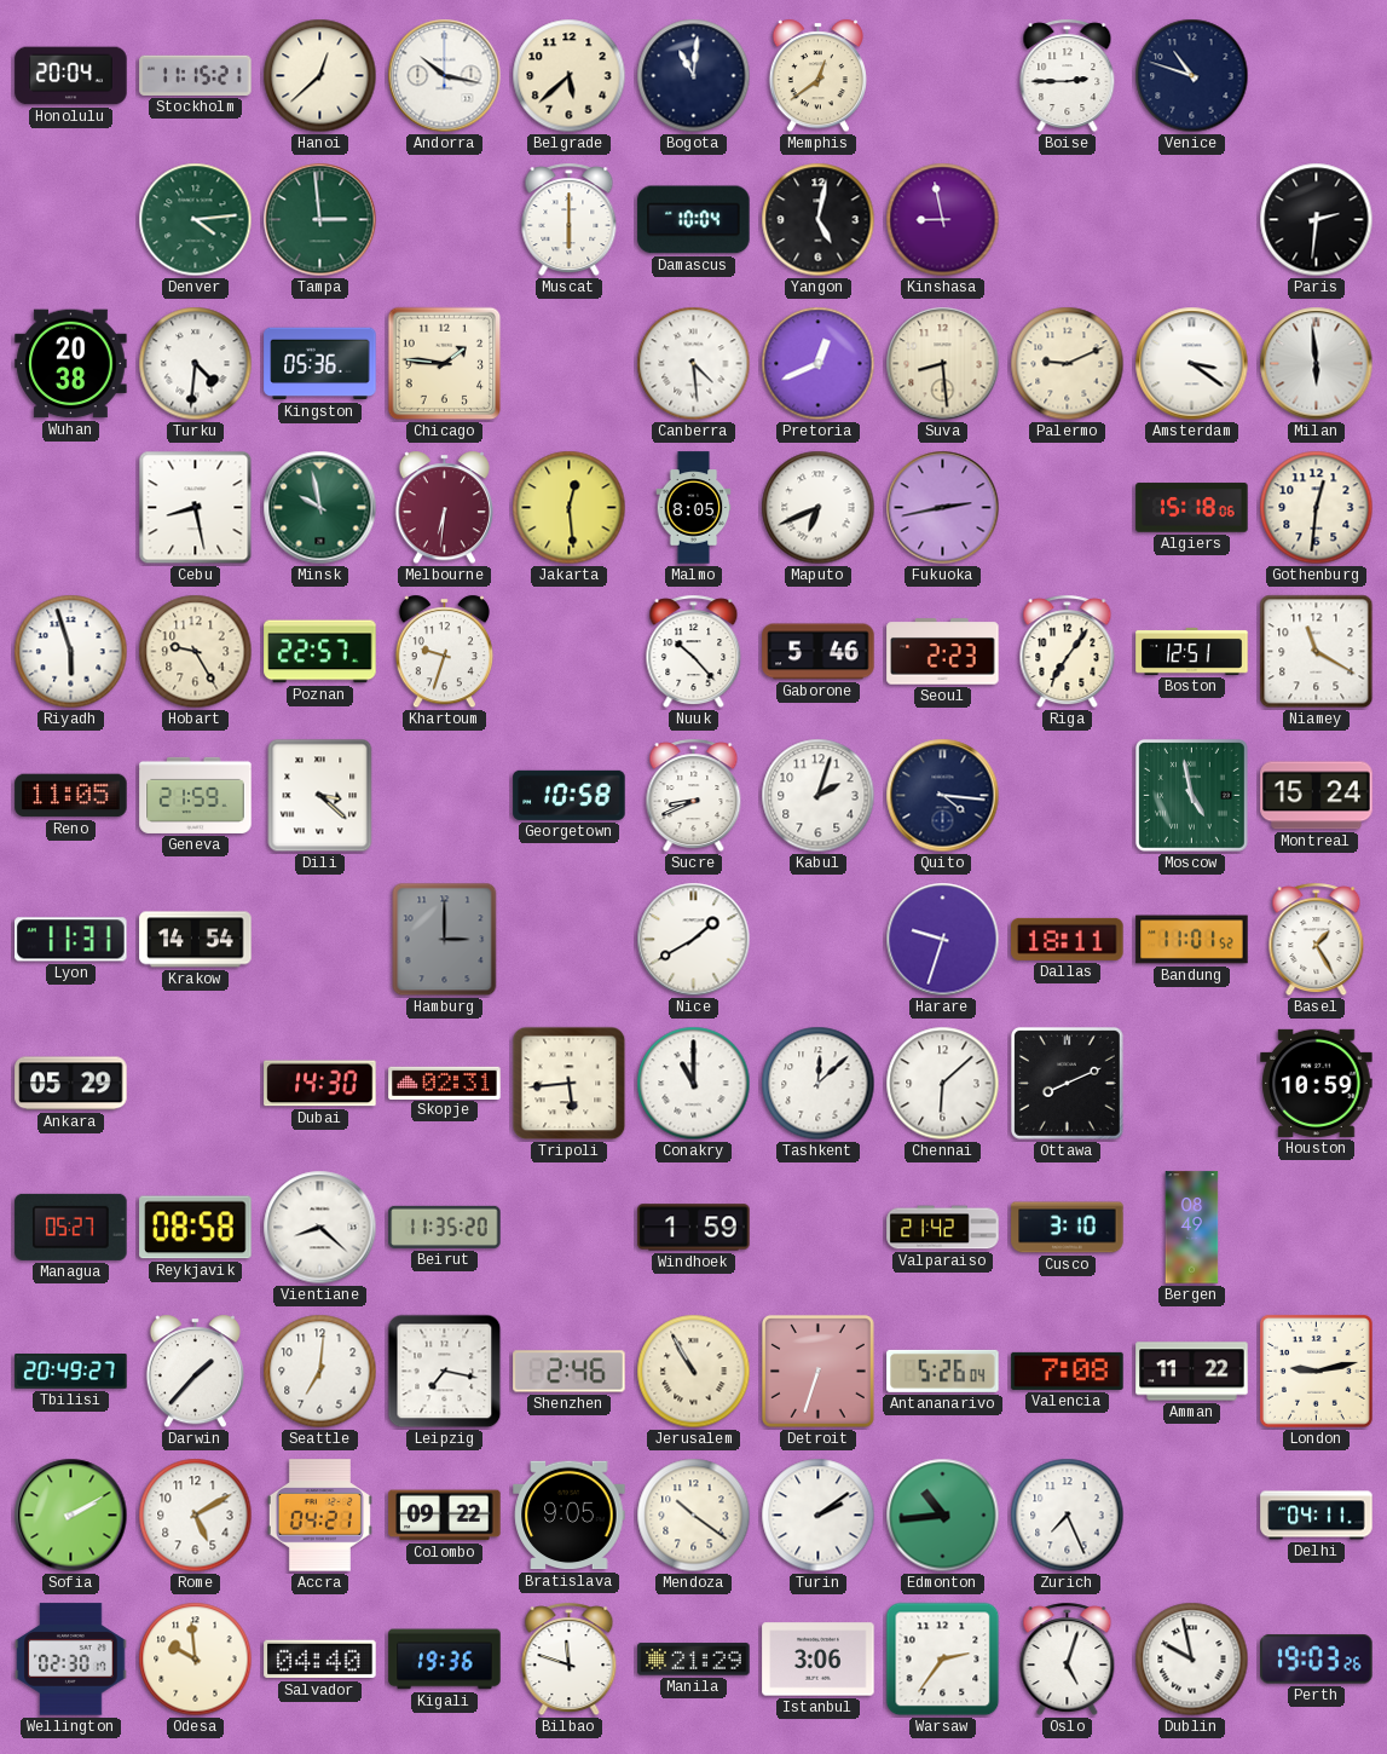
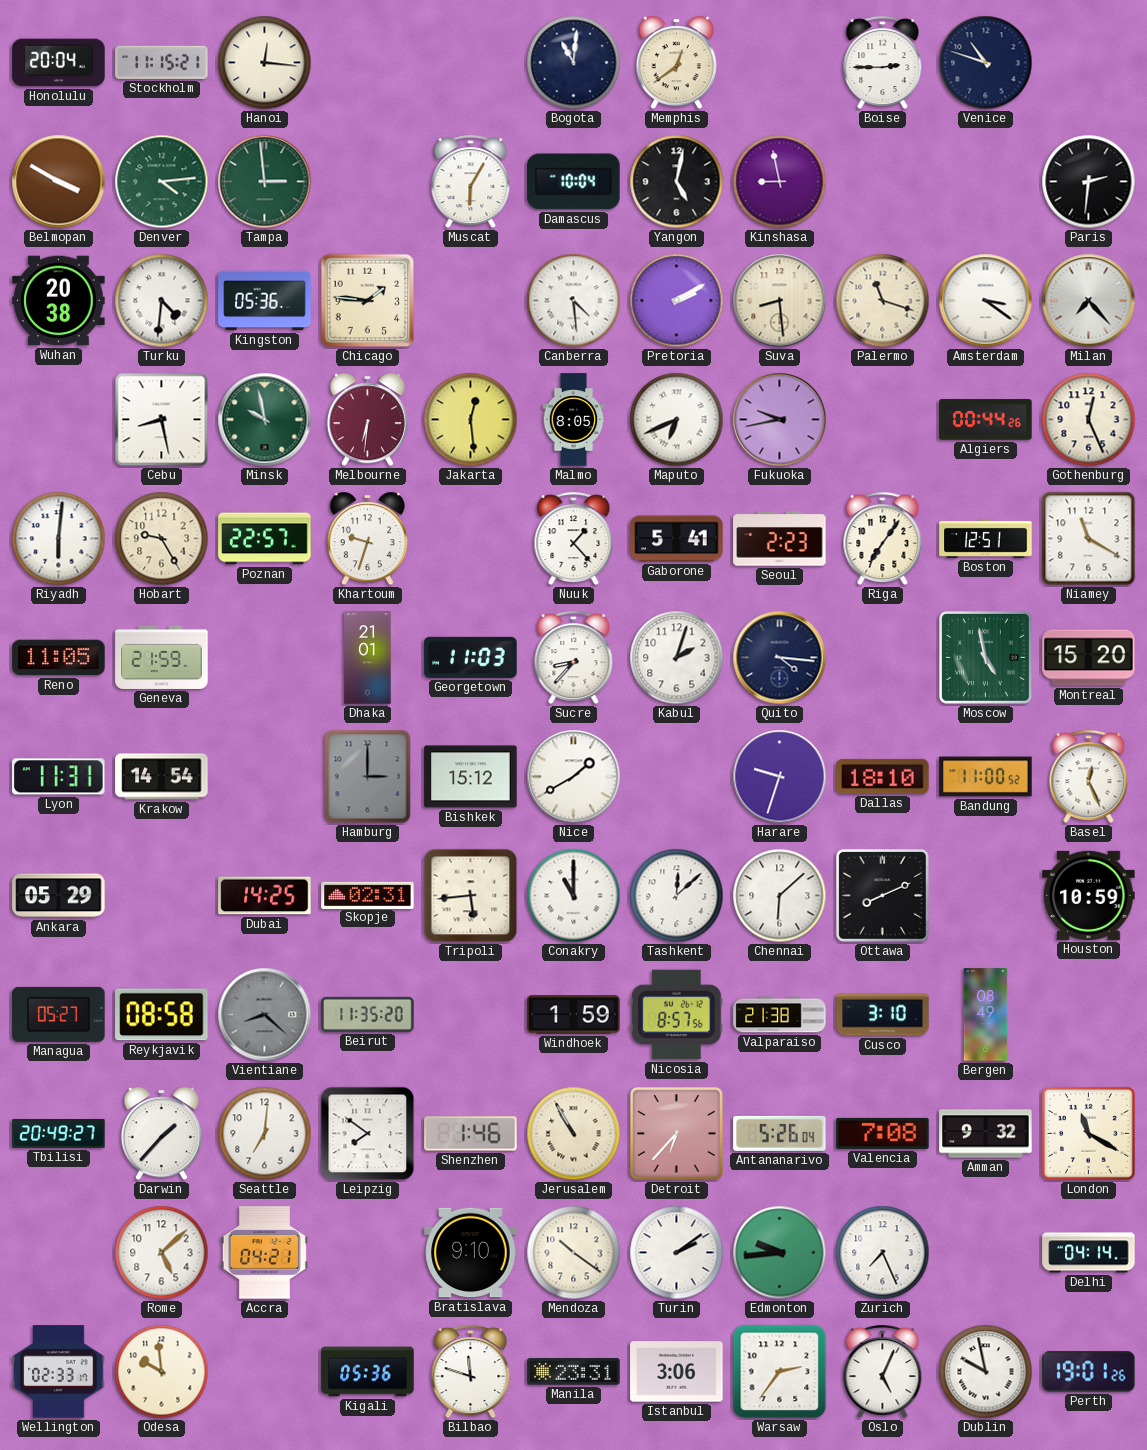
Hanoi: 12:38 -> 12:16 (265, 63)
Andorra: 10:17 -> none (445, 76)
Belgrade: 5:38 -> none (570, 76)
Belmopan: none -> 3:50 (59, 182)
Muscat: 6:00 -> 6:05 (471, 182)
Pretoria: 12:41 -> 2:10 (677, 301)
Palermo: 9:11 -> 11:18 (883, 301)
Milan: 5:59 -> 7:23 (1089, 301)
Fukuoka: 2:43 -> 9:43 (780, 420)
Algiers: 15:18 -> 00:44 (986, 420)
Gothenburg: 12:31 -> 12:26 (1089, 420)
Riyadh: 5:57 -> 6:01 (59, 539)
Nuuk: 10:23 -> 1:23 (574, 539)
Gaborone: 5:46 -> 5:41 (677, 539)
Dili: 3:22 -> none (320, 796)
Dhaka: none -> 21:01 (368, 658)
Georgetown: 10:58 -> 11:03 (471, 657)
Sucre: 8:41 -> 8:37 (574, 658)
Montreal: 15:24 -> 15:20 (1089, 658)
Bishkek: none -> 15:12 (471, 777)
Dallas: 18:11 -> 18:10 (883, 776)
Bandung: 11:01 -> 11:00 (986, 777)
Basel: 1:25 -> 12:26 (1089, 777)
Dubai: 14:30 -> 14:25 (265, 896)
Vientiane dial: white -> grey (265, 1015)
Nicosia: none -> 8:57 (677, 1015)
Valparaiso: 21:42 -> 21:38 (780, 1015)
Leipzig: 7:17 -> 7:51 (368, 1134)
Shenzhen: 2:46 -> 1:46 (471, 1134)
Detroit: 6:33 -> 6:37 (676, 1133)
Amman: 11:22 -> 9:32 (986, 1134)
London: 9:13 -> 11:20 (1088, 1133)
Sofia: 2:10 -> none (71, 1516)
Rome: 5:10 -> 5:08 (162, 1253)
Colombo: 09:22 -> none (445, 1516)
Bratislava: 9:05 -> 9:10 (471, 1253)
Edmonton: 10:44 -> 9:44 (780, 1253)
Delhi: 04:11 -> 04:14 (1089, 1253)
Wellington: 02:30 -> 02:33 (59, 1372)
Salvador: 04:40 -> none (320, 1660)
Kigali: 19:36 -> 05:36 (368, 1372)
Manila: 21:29 -> 23:31 (574, 1372)
Oslo: 5:03 -> 5:04 (883, 1372)
Perth: 19:03 -> 19:01 (1089, 1372)
